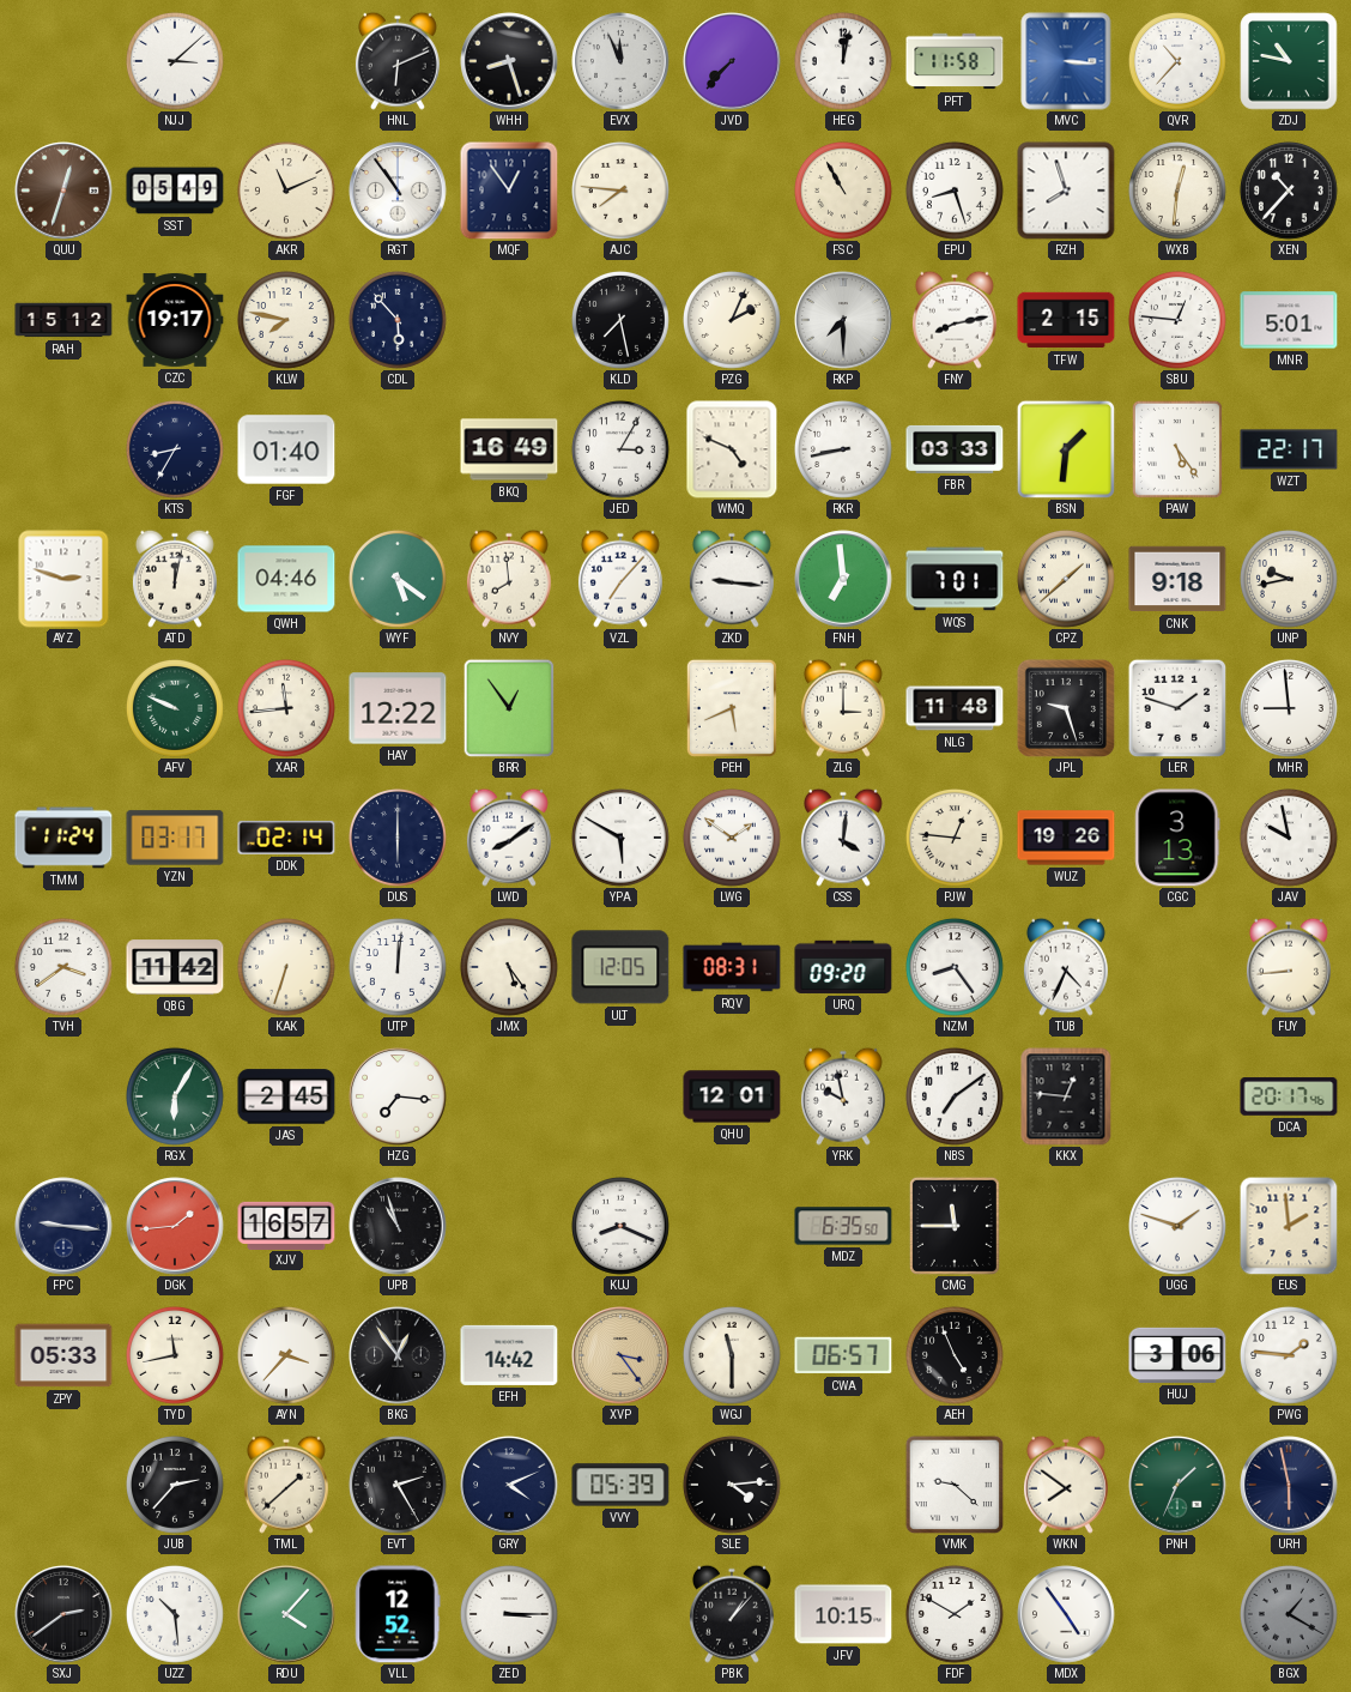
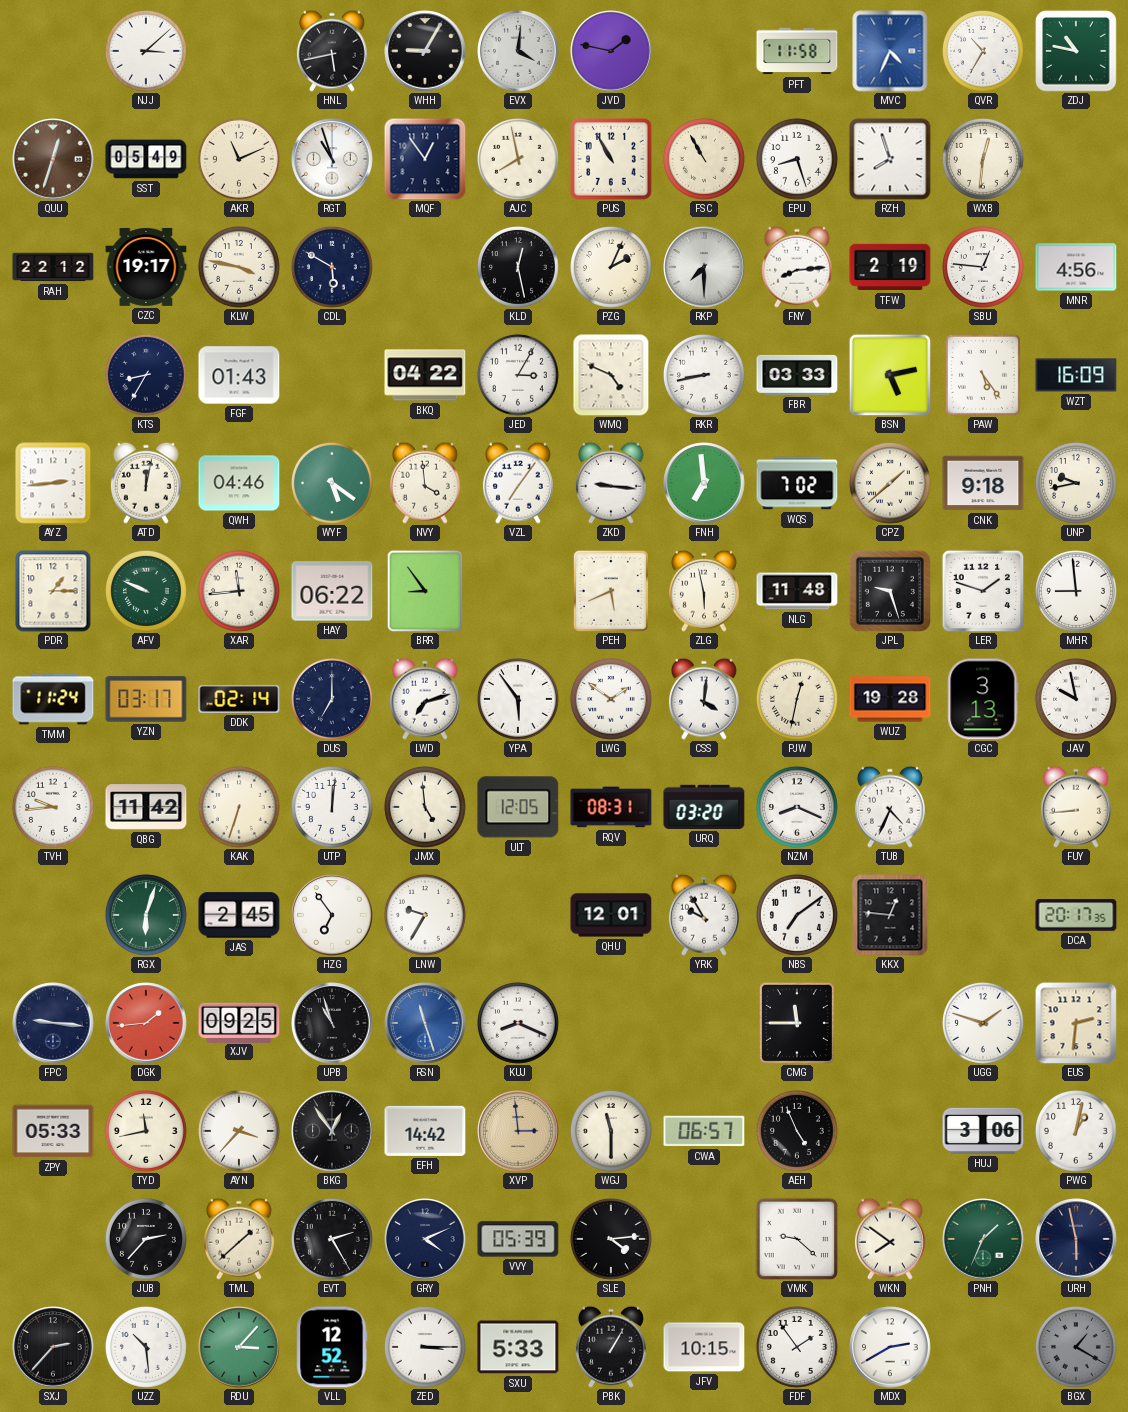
HNL: 6:11 -> 5:43 (332, 51)
WHH: 8:27 -> 9:05 (425, 51)
EVX: 11:56 -> 4:01 (518, 51)
JVD: 7:37 -> 1:47 (611, 51)
HEG: 12:02 -> none (843, 61)
MVC: 3:16 -> 4:34 (890, 51)
QVR: 10:37 -> 10:35 (983, 51)
RGT: 10:54 -> 10:57 (332, 159)
AJC: 7:46 -> 7:58 (518, 159)
PUS: none -> 10:55 (611, 159)
XEN: 10:37 -> none (1289, 191)
RAH: 15:12 -> 22:12 (53, 267)
KLW: 7:47 -> 3:47 (239, 267)
CDL: 5:53 -> 5:50 (332, 267)
KLD: 7:28 -> 12:28 (518, 267)
FNY: 8:13 -> 8:14 (797, 267)
TFW: 2:15 -> 2:19 (890, 267)
MNR: 5:01 -> 4:56 (1076, 267)
FGF: 01:40 -> 01:43 (239, 375)
BKQ: 16:49 -> 04:22 (425, 375)
BSN: 1:31 -> 5:13 (890, 375)
WZT: 22:17 -> 16:09 (1076, 375)
AYZ: 2:48 -> 2:44 (53, 483)
NVY: 7:59 -> 3:59 (425, 483)
VZL: 7:07 -> 7:06 (518, 483)
WQS: 7:01 -> 7:02 (797, 483)
PDR: none -> 1:15 (53, 591)
HAY: 12:22 -> 06:22 (332, 591)
BRR: 12:54 -> 8:54 (425, 591)
ZLG: 3:00 -> 5:58 (704, 591)
DUS: 6:00 -> 7:00 (332, 699)
LWD: 8:09 -> 7:12 (425, 699)
YPA: 5:50 -> 5:54 (518, 699)
PJW: 12:46 -> 12:32 (797, 699)
WUZ: 19:26 -> 19:28 (890, 699)
TVH: 3:39 -> 9:44 (53, 807)
JMX: 5:24 -> 4:59 (425, 807)
URQ: 09:20 -> 03:20 (704, 807)
NZM: 8:24 -> 8:19 (797, 807)
RGX: 6:05 -> 6:03 (146, 915)
HZG: 7:16 -> 6:54 (332, 915)
LNW: none -> 9:35 (425, 915)
YRK: 9:58 -> 9:55 (704, 915)
DCA: 20:17:46 -> 20:17:35 (1076, 915)
XJV: 16:57 -> 09:25 (239, 1022)
RSN: none -> 11:27 (425, 1023)
MDZ: 6:35 -> none (843, 1226)
EUS: 1:59 -> 2:31 (1076, 1023)
XVP: 3:24 -> 2:59 (518, 1131)
PWG: 1:46 -> 1:02 (1076, 1131)
SXJ: 2:39 -> 2:37 (53, 1347)
RDU: 4:07 -> 3:07 (239, 1347)
SXU: none -> 5:33 (518, 1347)
PBK: 1:07 -> 1:05 (611, 1347)
FDF: 1:50 -> 1:54 (797, 1347)
MDX: 4:54 -> 2:40 (890, 1347)
